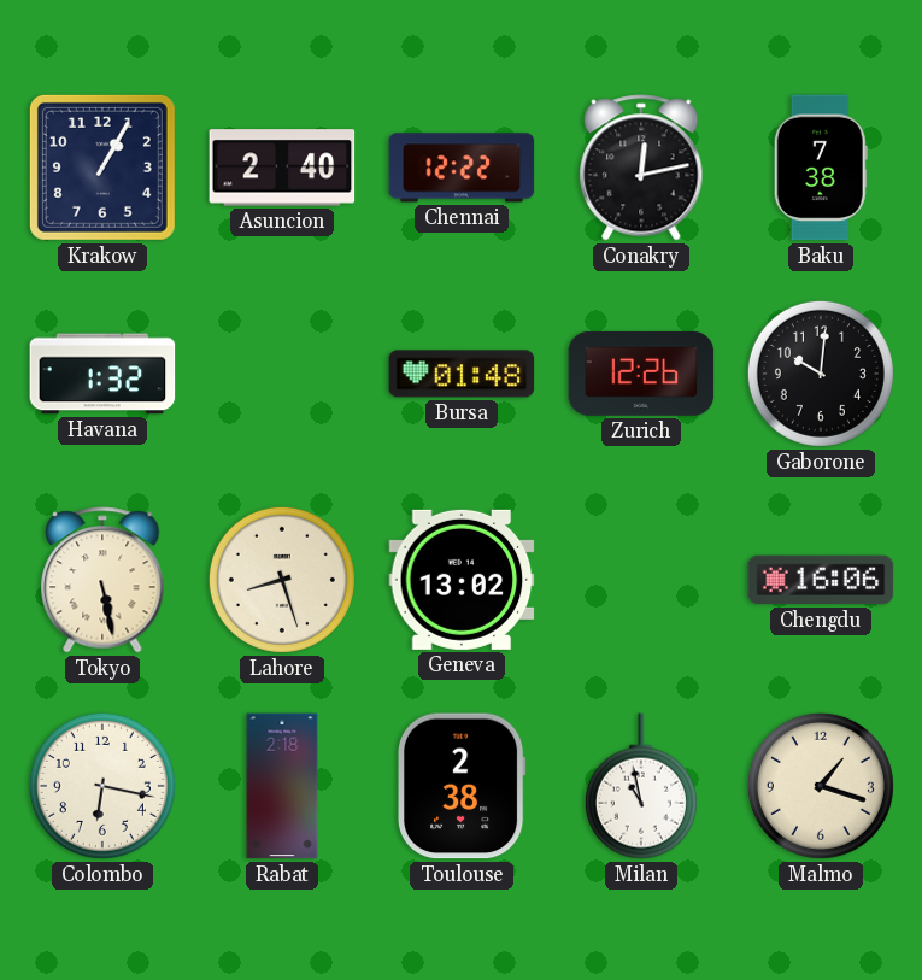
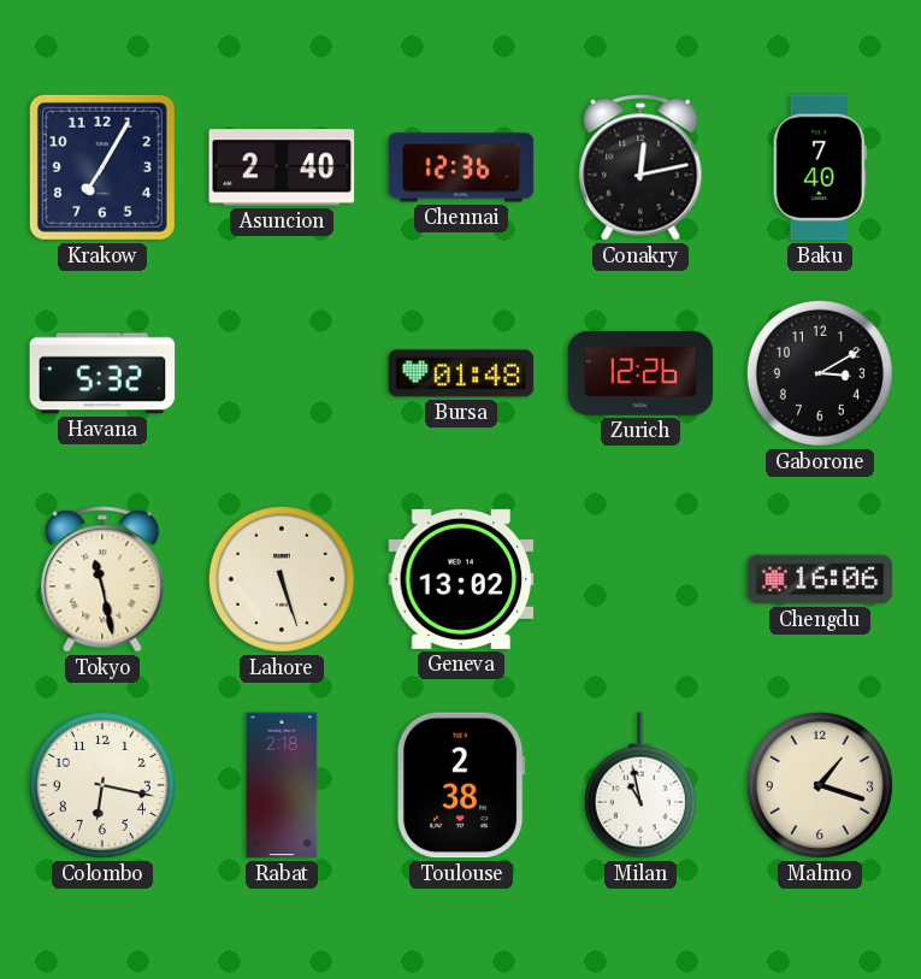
Krakow: 1:05 -> 7:05 (102, 167)
Chennai: 12:22 -> 12:36 (461, 167)
Baku: 7:38 -> 7:40 (820, 167)
Havana: 1:32 -> 5:32 (102, 373)
Gaborone: 10:01 -> 3:10 (820, 373)
Tokyo: 5:28 -> 11:28 (102, 579)
Lahore: 8:27 -> 5:27 (282, 579)
